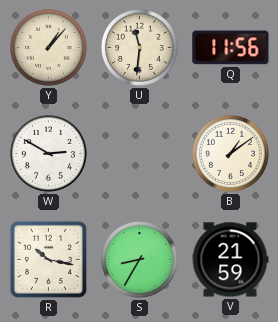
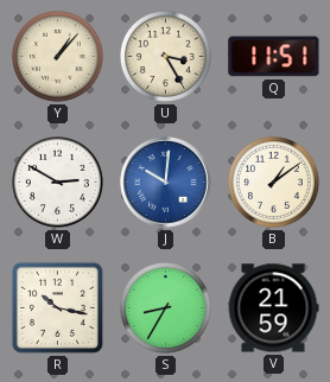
U: 11:31 -> 3:25 (165, 56)
Q: 11:56 -> 11:51 (274, 57)
J: none -> 10:01 (166, 183)
